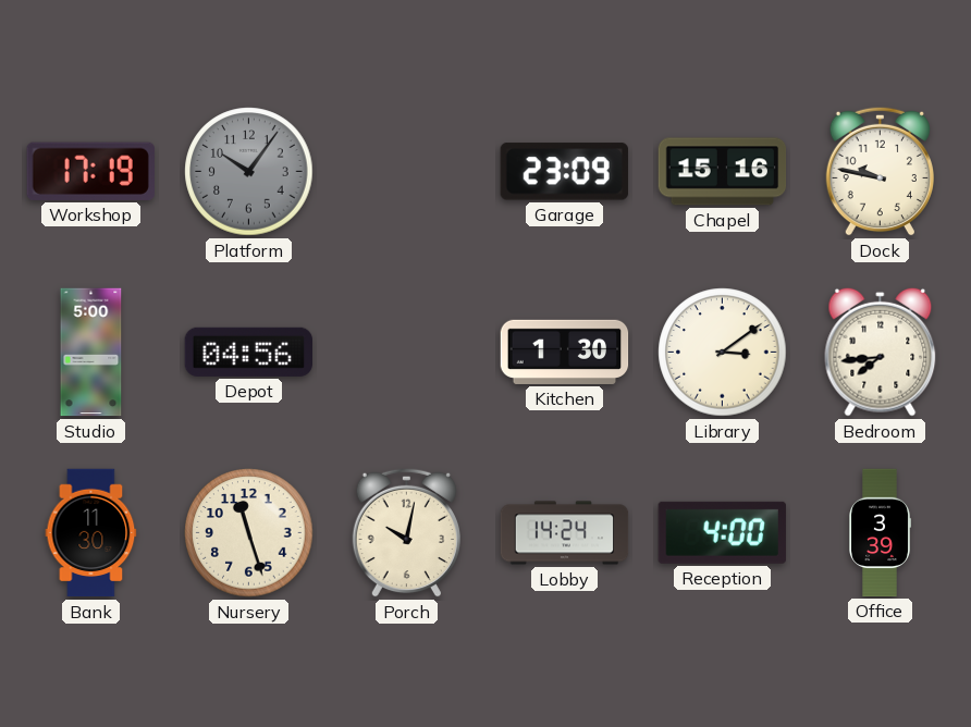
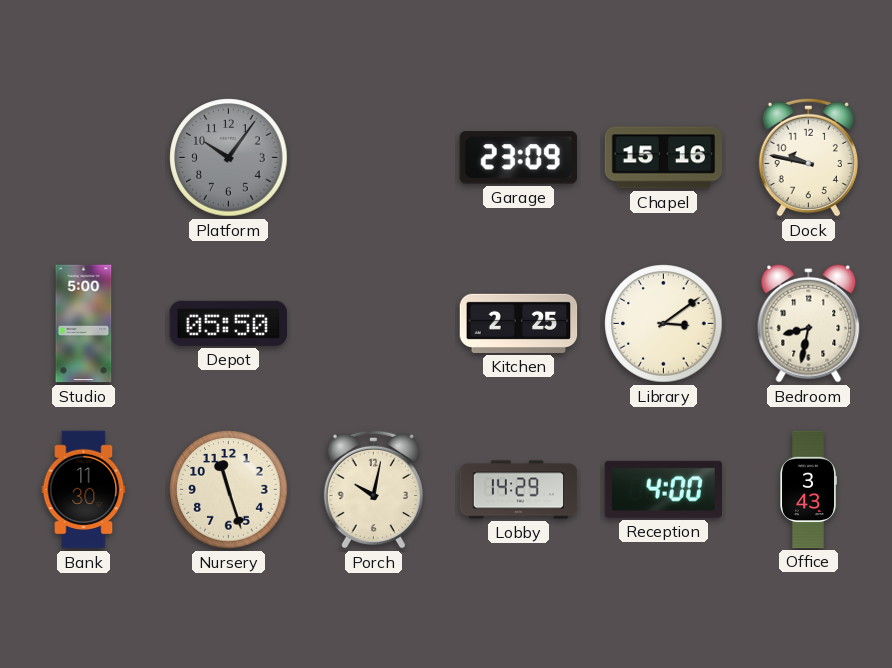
Workshop: 17:19 -> none (90, 171)
Depot: 04:56 -> 05:50 (228, 323)
Kitchen: 1:30 -> 2:25 (519, 323)
Bedroom: 7:44 -> 8:32 (809, 323)
Lobby: 14:24 -> 14:29 (519, 490)
Office: 3:39 -> 3:43 (808, 490)
